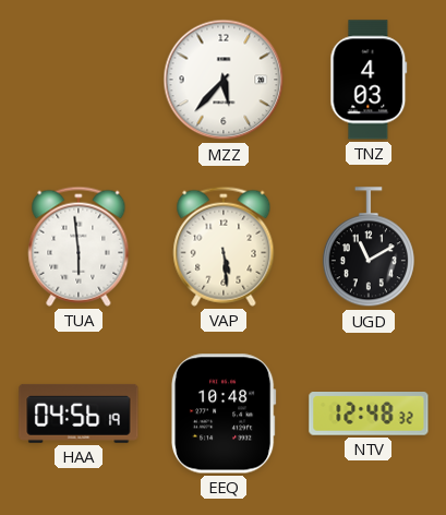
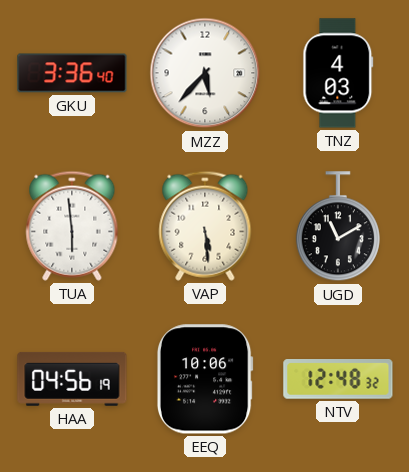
GKU: none -> 3:36 (72, 73)
EEQ: 10:48 -> 10:06 (205, 379)
